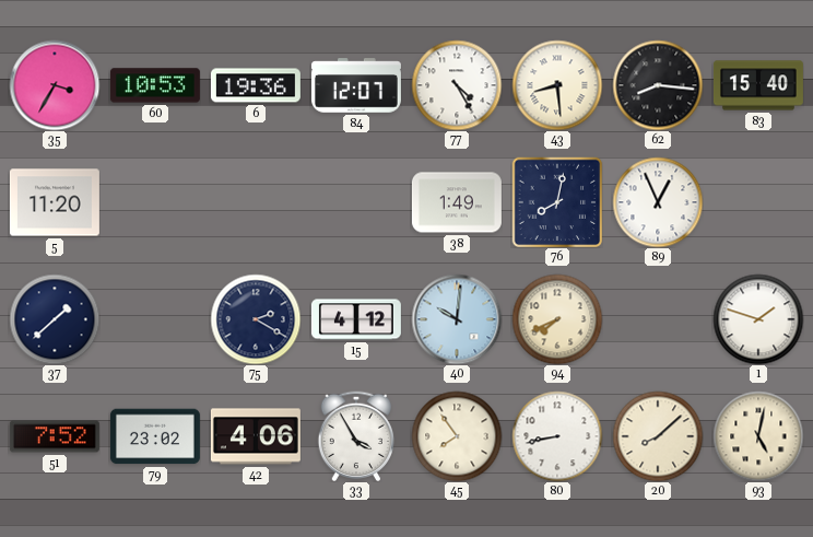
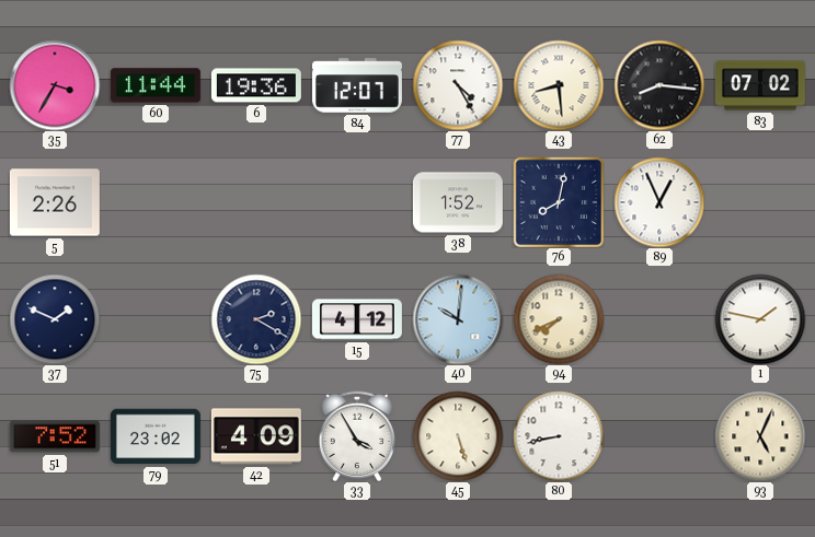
60: 10:53 -> 11:44 (156, 85)
83: 15:40 -> 07:02 (760, 85)
5: 11:20 -> 2:26 (55, 202)
38: 1:49 -> 1:52 (458, 202)
37: 1:38 -> 1:49 (55, 319)
1: 1:48 -> 1:47 (760, 319)
42: 4:06 -> 4:09 (256, 436)
45: 7:54 -> 5:27 (458, 436)
20: 8:08 -> none (658, 436)
93: 5:02 -> 5:04 (760, 436)
